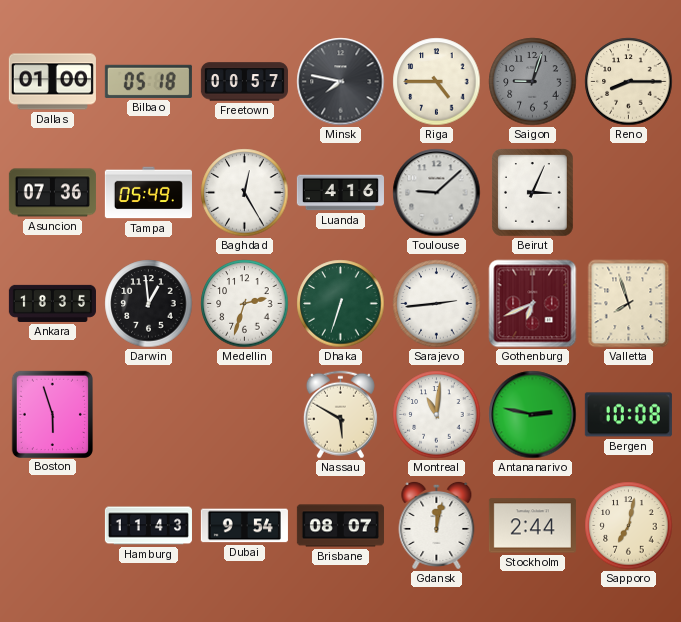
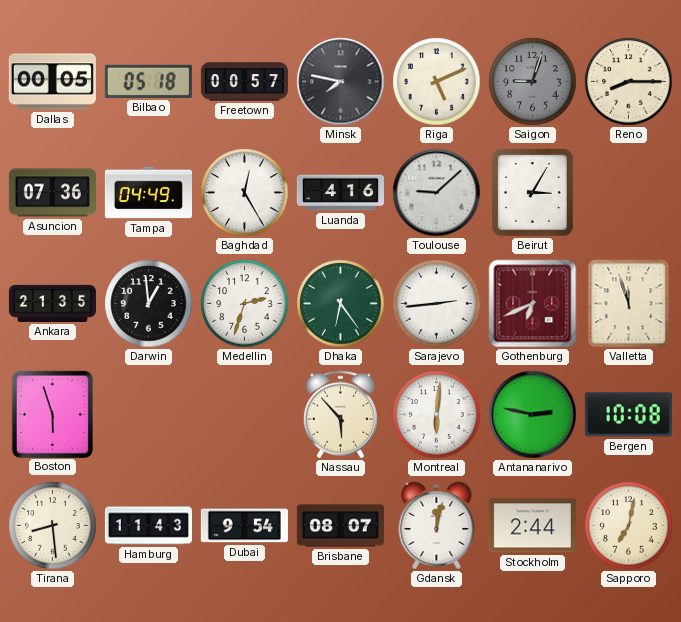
Dallas: 01:00 -> 00:05 (52, 82)
Riga: 4:45 -> 5:11 (437, 82)
Tampa: 05:49 -> 04:49 (148, 193)
Beirut: 3:04 -> 3:05 (533, 193)
Ankara: 18:35 -> 21:35 (52, 303)
Dhaka: 6:33 -> 6:24 (341, 304)
Valletta: 7:57 -> 11:57 (629, 304)
Nassau: 5:50 -> 5:53 (340, 415)
Montreal: 11:01 -> 6:01 (437, 415)
Tirana: none -> 8:29 (53, 526)
